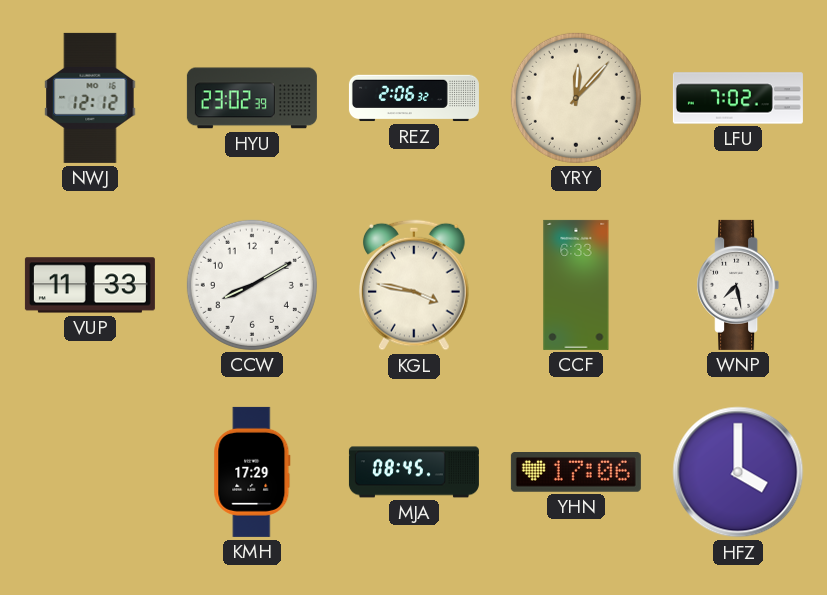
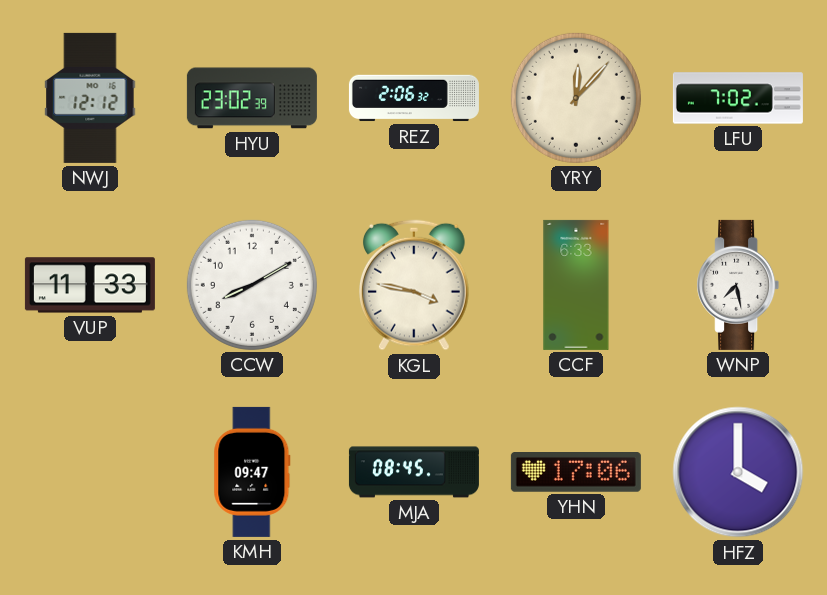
KMH: 17:29 -> 09:47 (252, 472)
